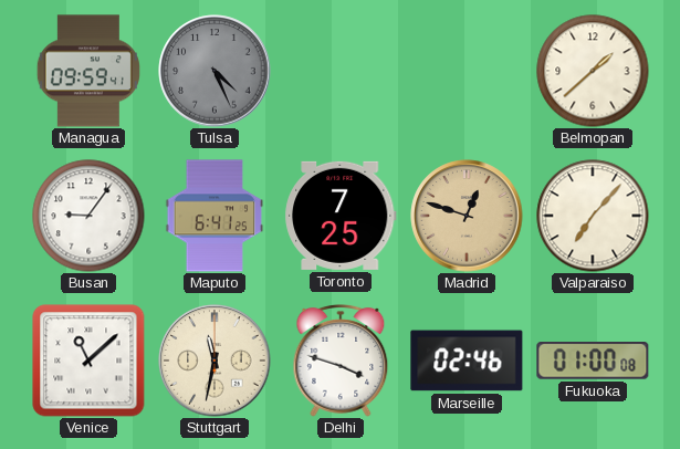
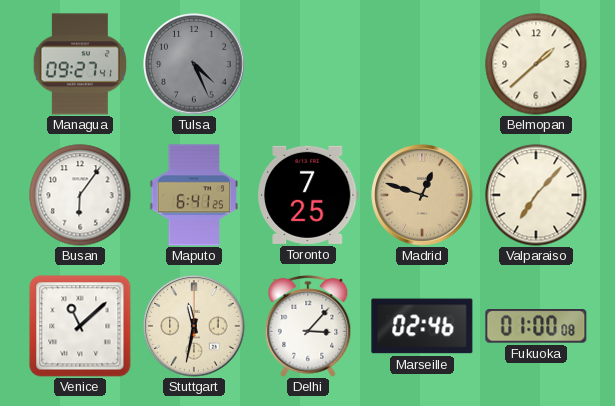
Managua: 09:59 -> 09:27 (80, 64)
Busan: 9:06 -> 6:06 (80, 195)
Delhi: 3:48 -> 3:07 (308, 327)
